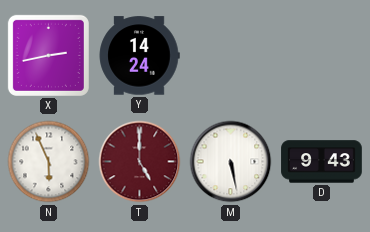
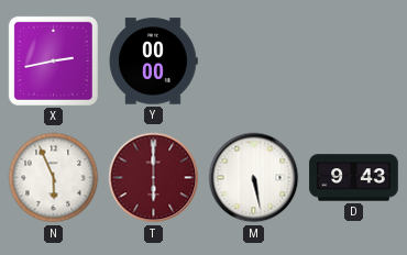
Y: 14:24 -> 00:00 (153, 62)
T: 5:00 -> 6:00 (154, 178)
